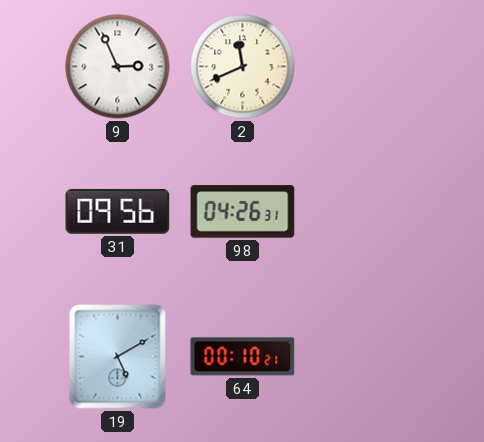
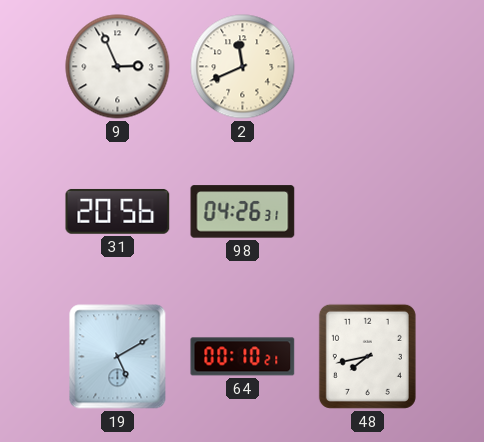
31: 09:56 -> 20:56 (118, 211)
48: none -> 7:43 (367, 356)
